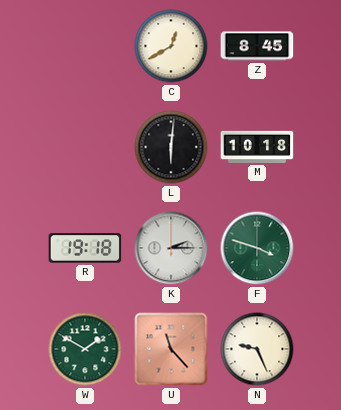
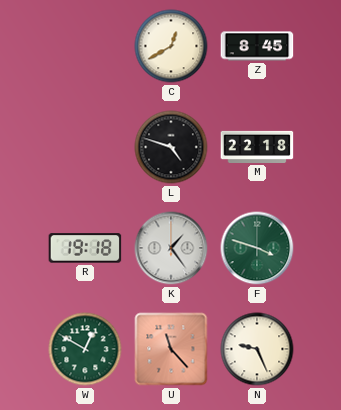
L: 6:01 -> 4:48 (171, 147)
M: 10:18 -> 22:18 (257, 147)
K: 2:15 -> 1:24 (171, 248)
W: 1:50 -> 12:50 (85, 349)
